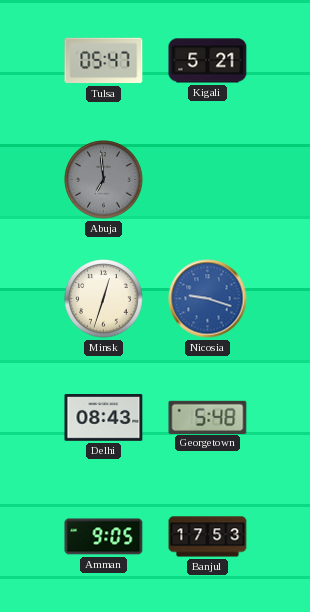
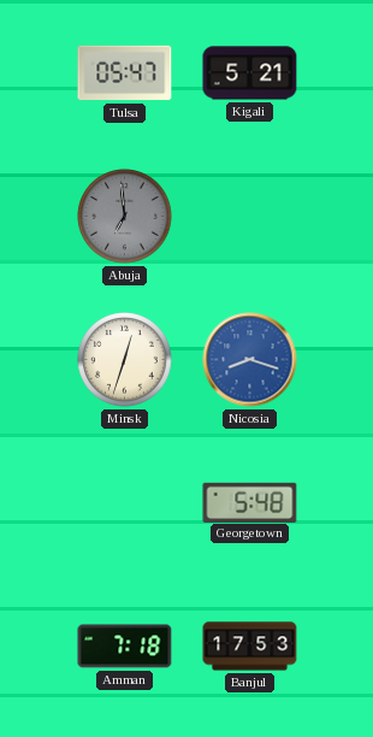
Nicosia: 9:18 -> 8:18 (250, 360)
Delhi: 08:43 -> none (104, 418)
Amman: 9:05 -> 7:18 (125, 647)
